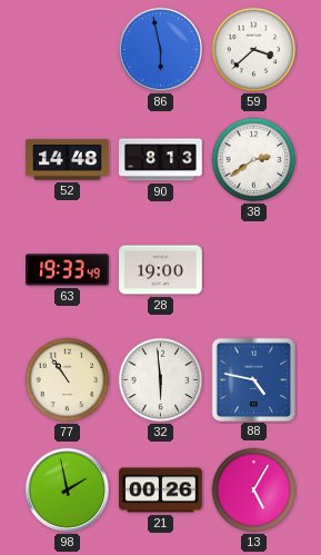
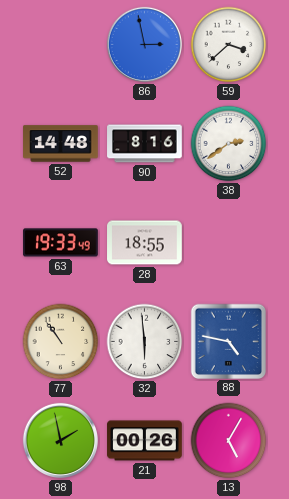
86: 5:58 -> 2:58 (144, 44)
90: 8:13 -> 8:16 (145, 144)
28: 19:00 -> 18:55 (145, 243)
